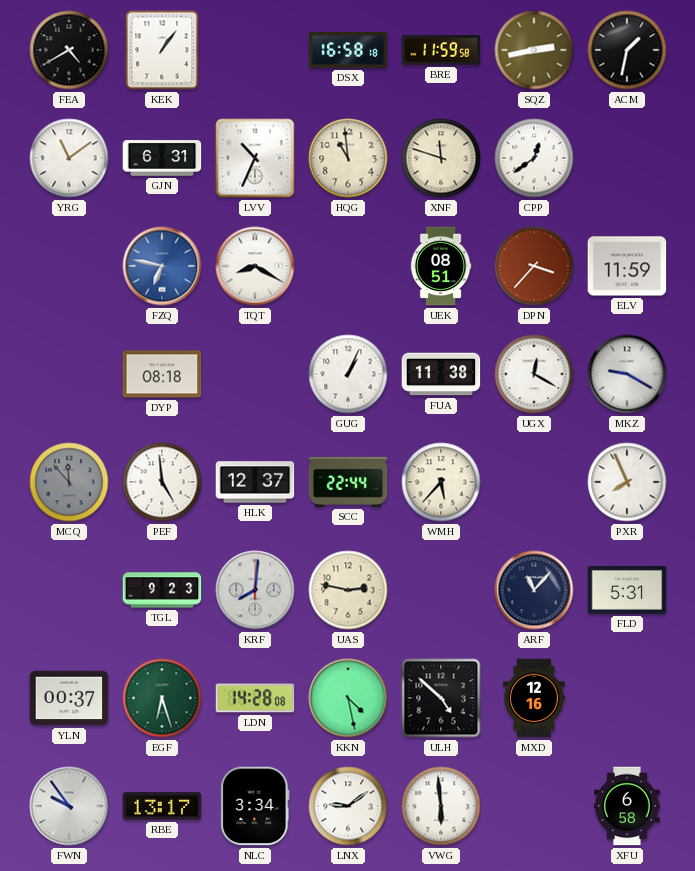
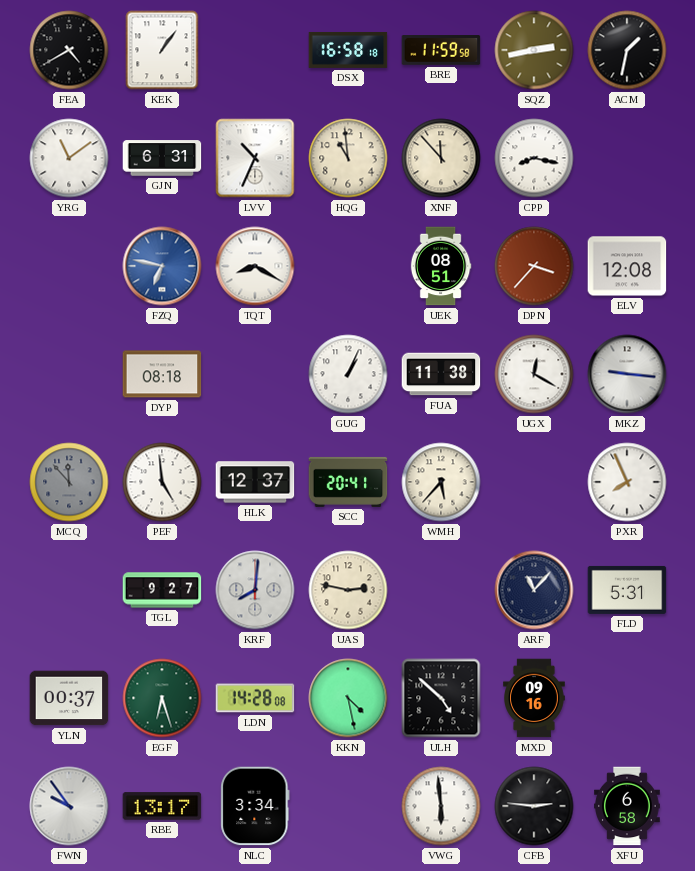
XNF: 11:48 -> 11:53 (441, 158)
CPP: 12:39 -> 8:17 (534, 158)
ELV: 11:59 -> 12:08 (627, 266)
MKZ: 9:20 -> 9:16 (627, 374)
SCC: 22:44 -> 20:41 (348, 482)
TGL: 9:23 -> 9:27 (162, 590)
MXD: 12:16 -> 09:16 (535, 698)
LNX: 9:09 -> none (348, 806)
CFB: none -> 2:46 (534, 806)
